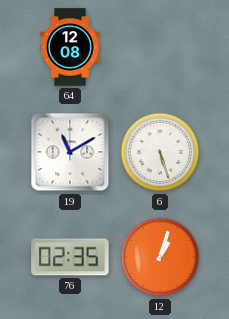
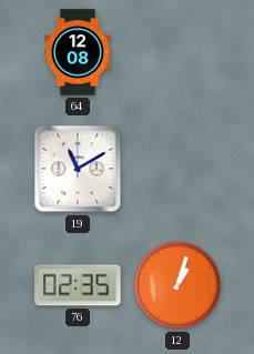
6: 5:27 -> none (160, 152)
